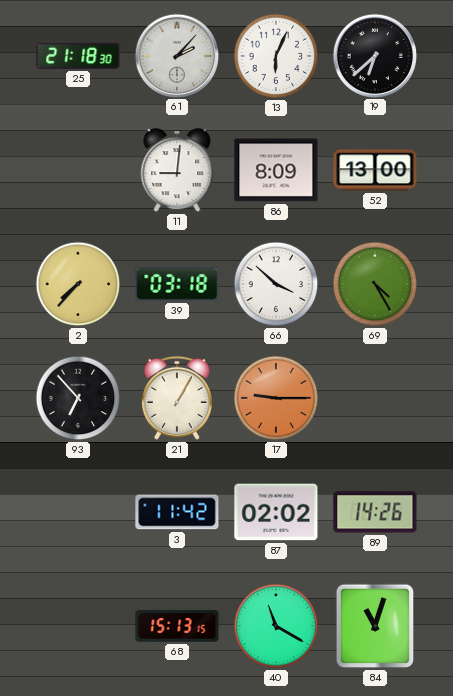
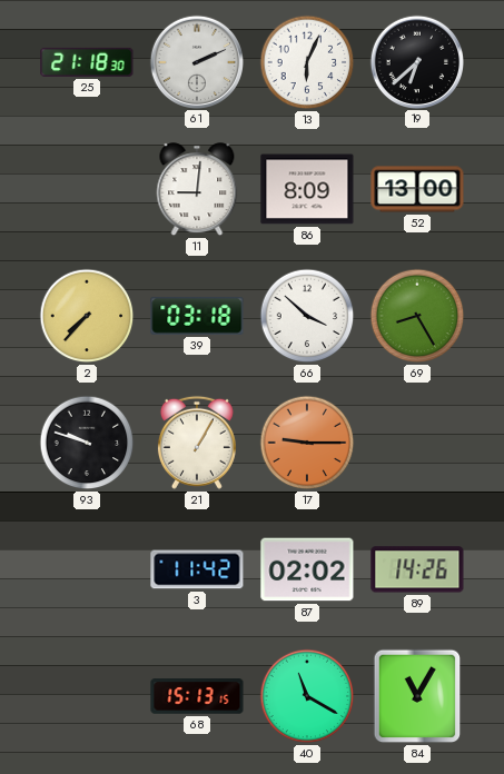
61: 2:07 -> 2:11 (196, 61)
69: 4:25 -> 8:25 (417, 316)
93: 6:53 -> 9:48 (87, 443)
84: 11:03 -> 11:05 (417, 696)
